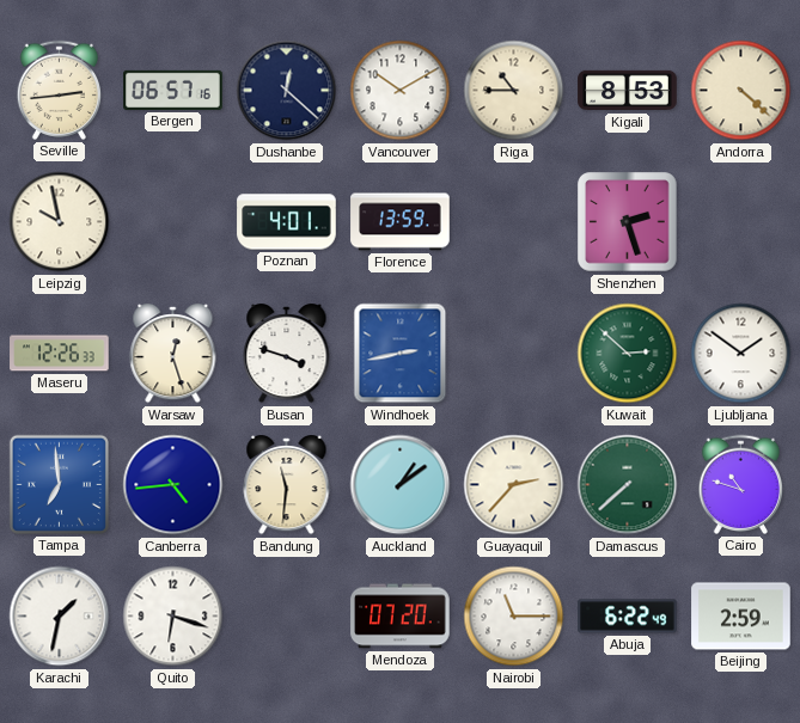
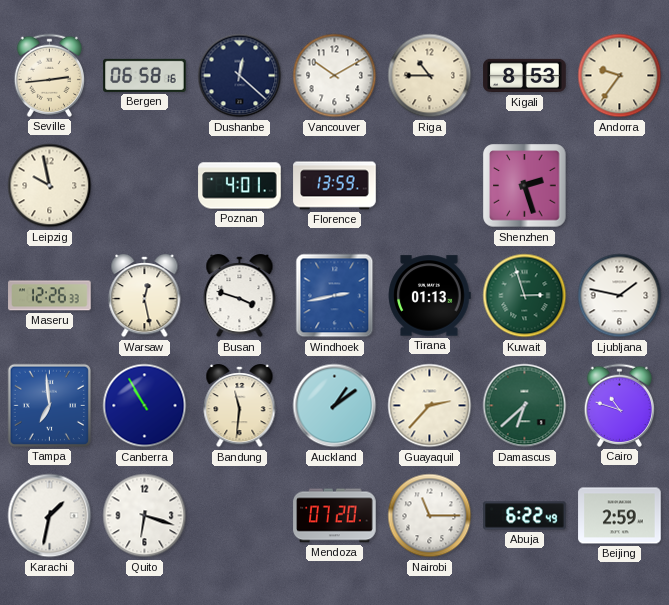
Bergen: 06:57 -> 06:58 (145, 75)
Andorra: 4:22 -> 9:36 (620, 76)
Warsaw: 12:27 -> 12:28 (145, 297)
Tirana: none -> 01:13 (429, 296)
Kuwait: 2:52 -> 2:57 (525, 296)
Ljubljana: 1:51 -> 1:47 (620, 296)
Canberra: 4:44 -> 10:55 (145, 406)
Damascus: 7:38 -> 6:38 (525, 406)
